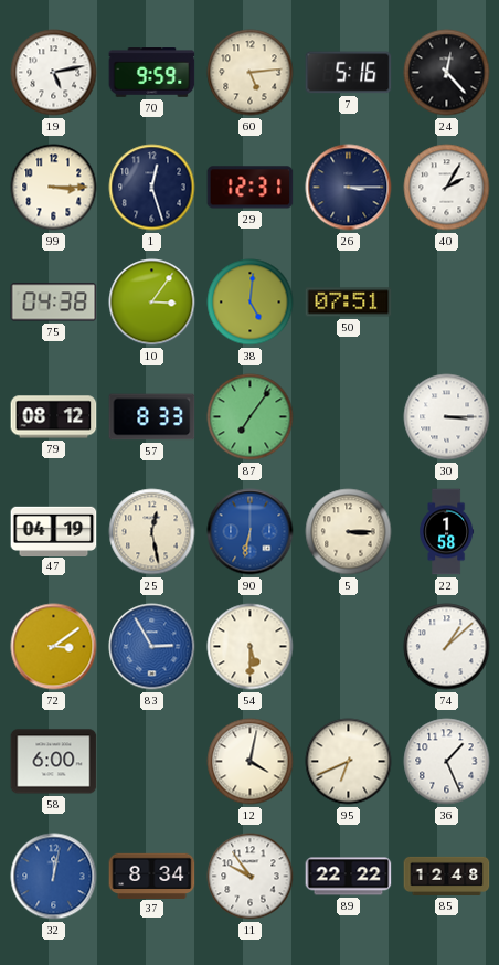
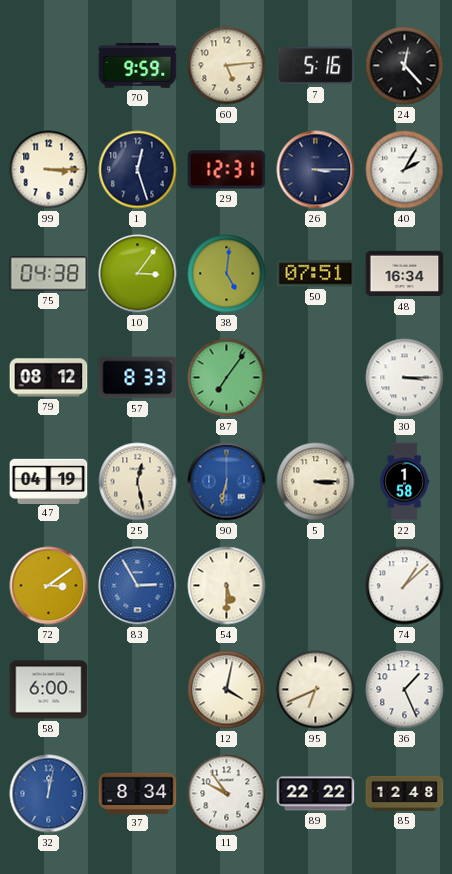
19: 5:13 -> none (54, 73)
48: none -> 16:34 (405, 274)
